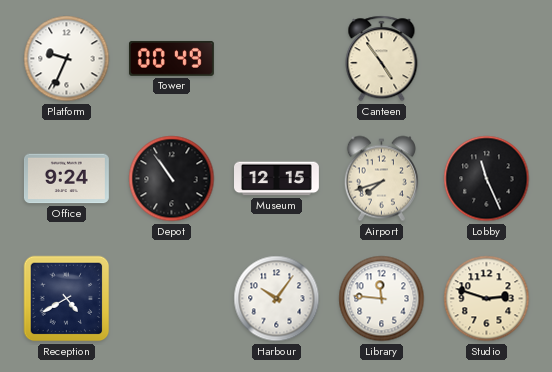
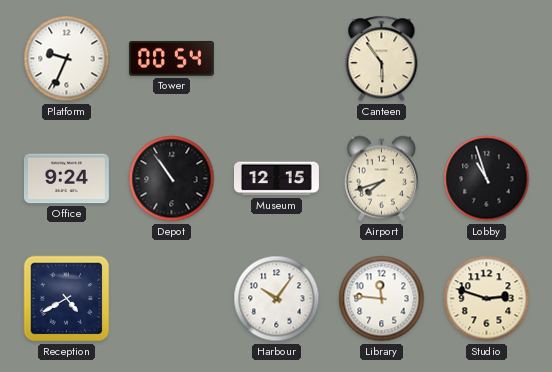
Tower: 00:49 -> 00:54 (171, 58)
Canteen: 4:54 -> 5:54 (382, 59)
Lobby: 11:26 -> 10:57 (487, 179)
